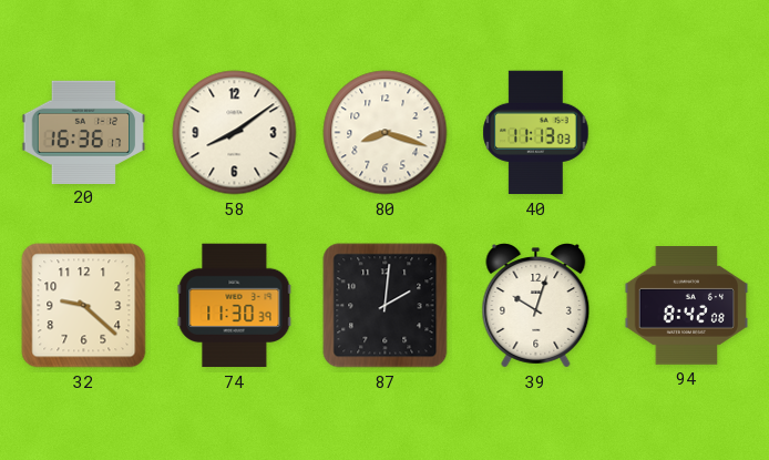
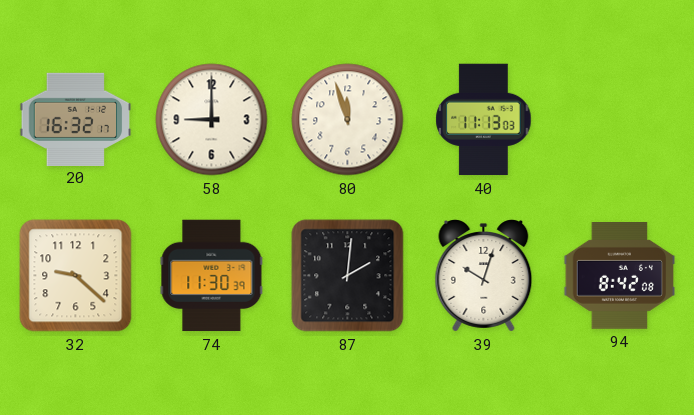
20: 16:36 -> 16:32 (76, 119)
58: 8:09 -> 9:00 (212, 120)
80: 8:18 -> 11:57 (348, 120)
